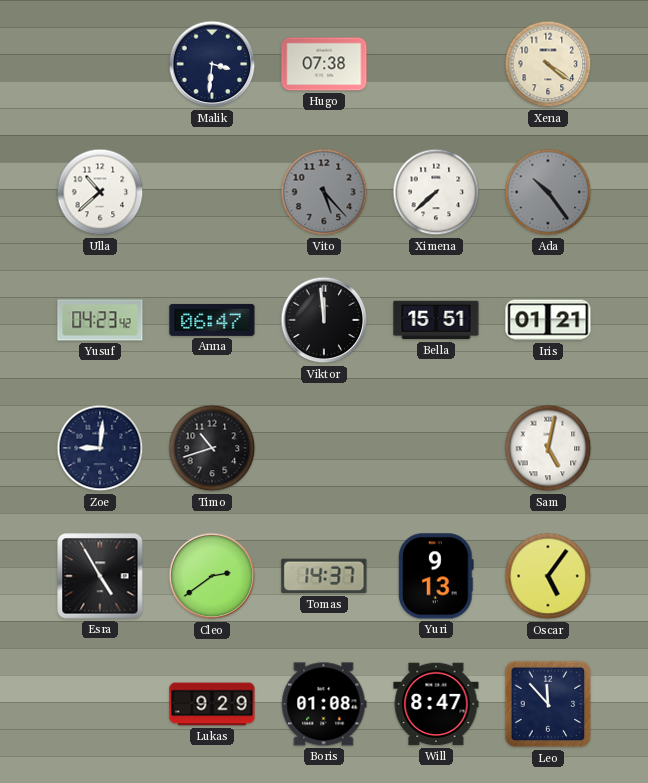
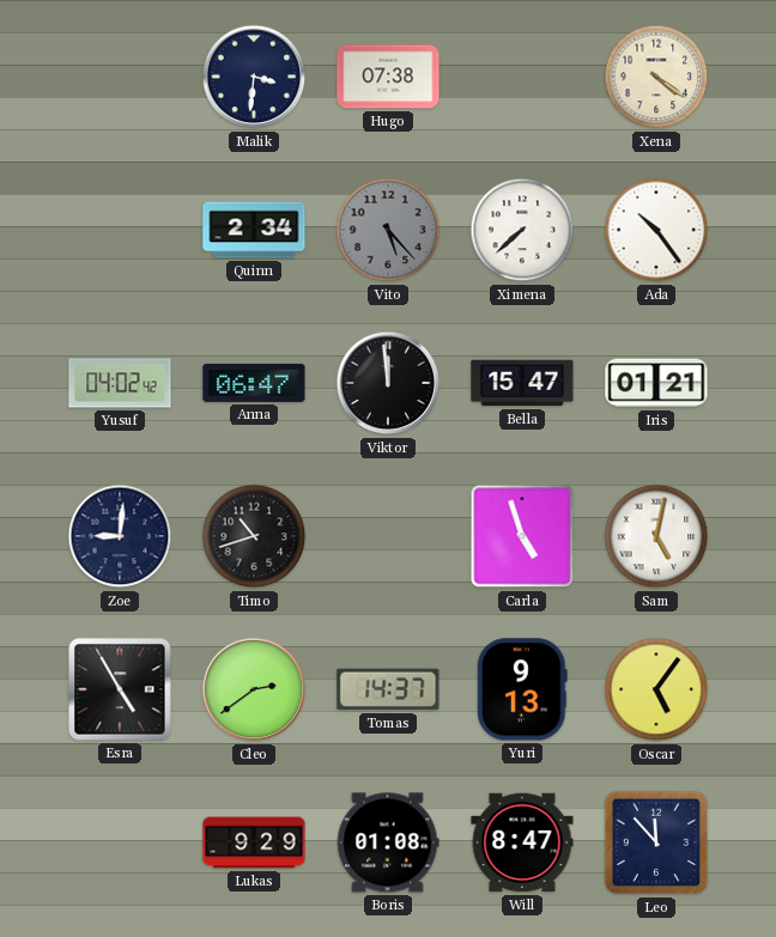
Ulla: 10:38 -> none (100, 192)
Quinn: none -> 2:34 (254, 230)
Ada dial: grey -> white (656, 230)
Yusuf: 04:23 -> 04:02 (120, 383)
Bella: 15:51 -> 15:47 (522, 383)
Carla: none -> 4:57 (522, 536)
